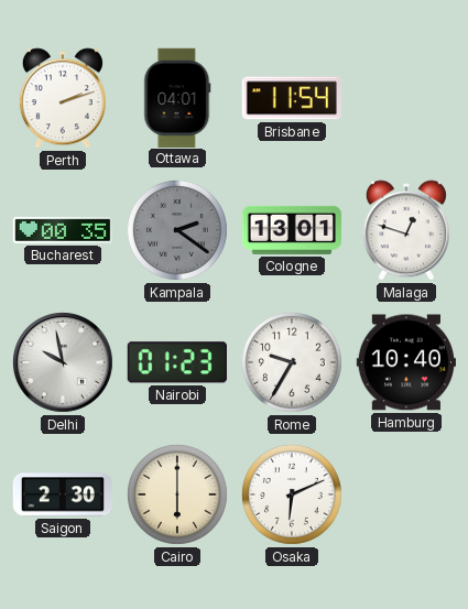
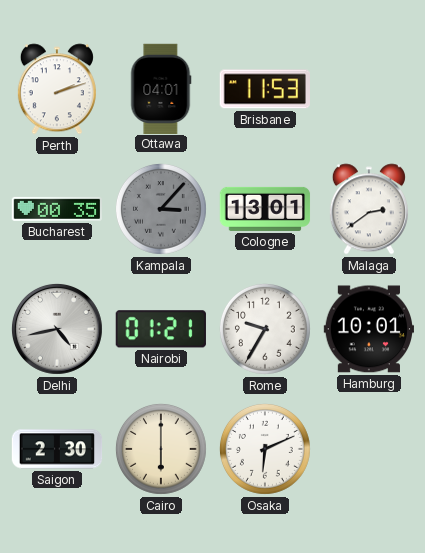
Brisbane: 11:54 -> 11:53 (265, 89)
Kampala: 2:21 -> 3:07 (162, 210)
Malaga: 12:48 -> 2:39 (369, 209)
Delhi: 9:58 -> 4:43 (57, 329)
Nairobi: 01:23 -> 01:21 (161, 329)
Hamburg: 10:40 -> 10:01 (368, 329)
